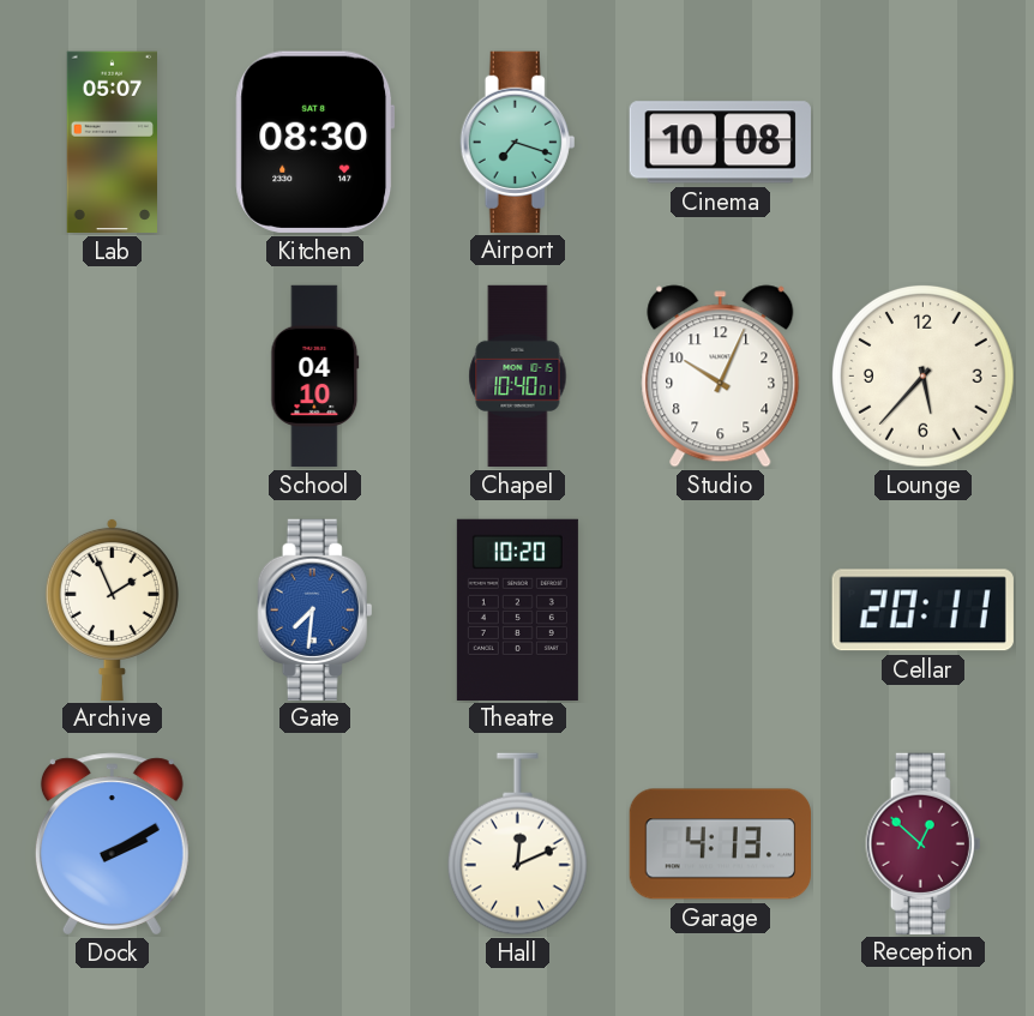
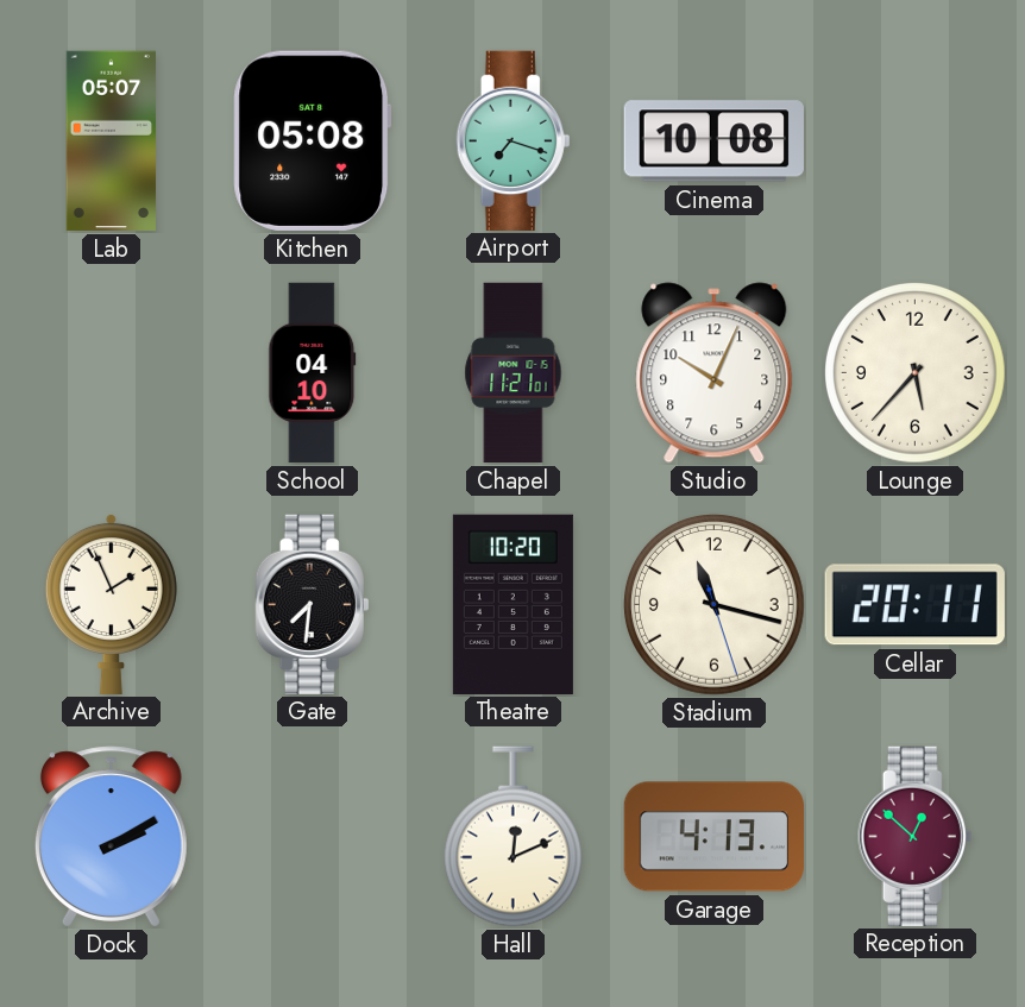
Kitchen: 08:30 -> 05:08 (313, 140)
Chapel: 10:40 -> 11:21 (514, 373)
Gate dial: blue -> black (313, 604)
Stadium: none -> 11:17 (715, 605)
